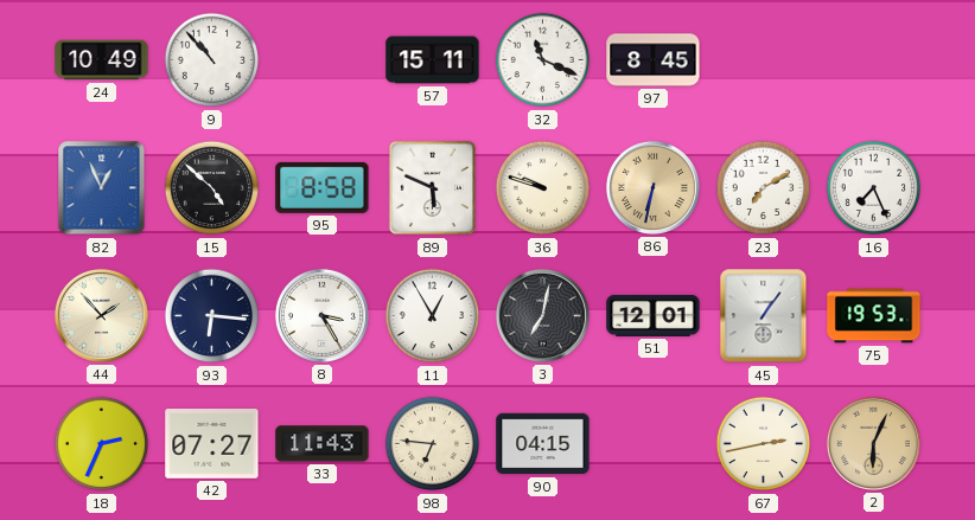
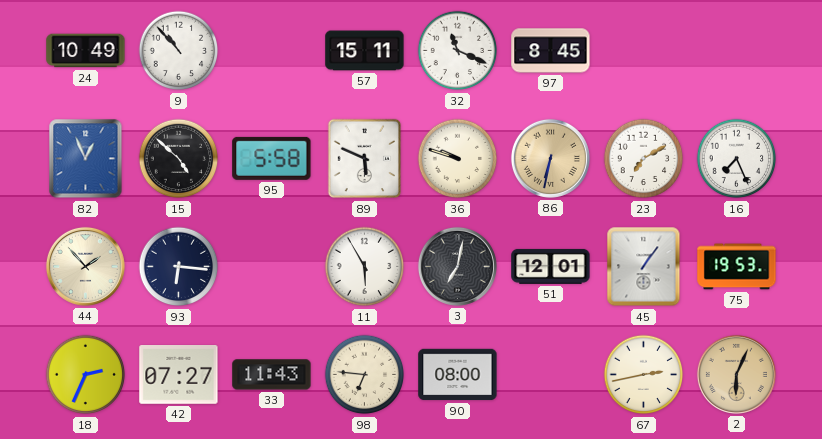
95: 8:58 -> 5:58 (272, 158)
8: 3:25 -> none (321, 315)
11: 12:55 -> 5:55 (365, 267)
90: 04:15 -> 08:00 (458, 375)
